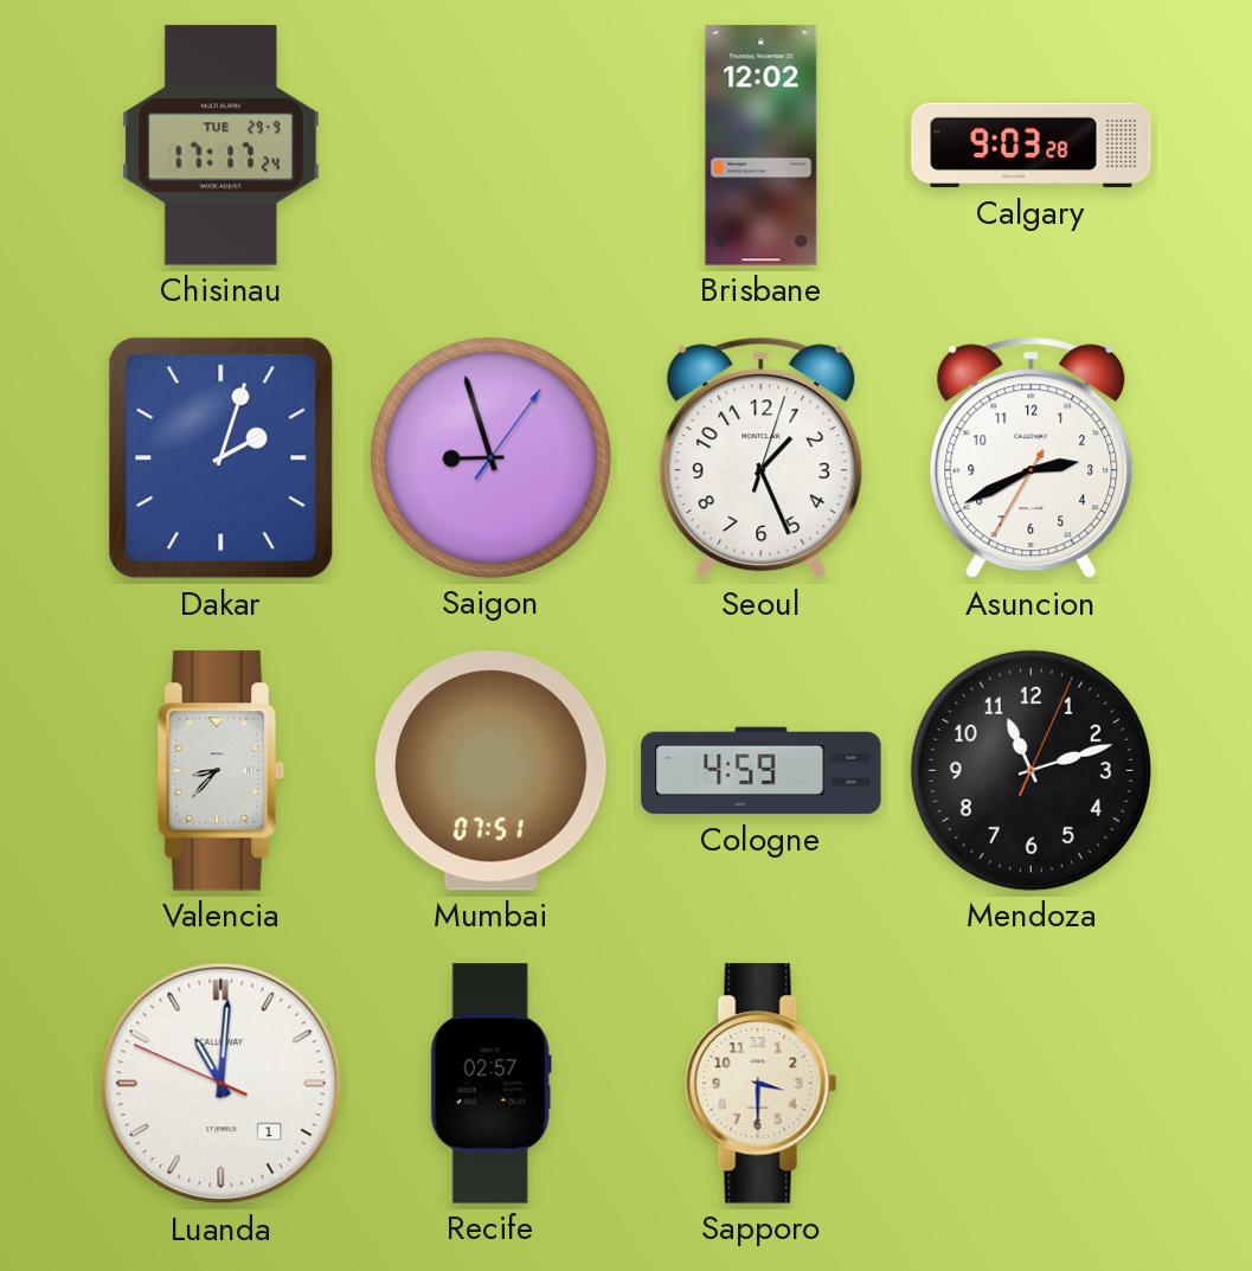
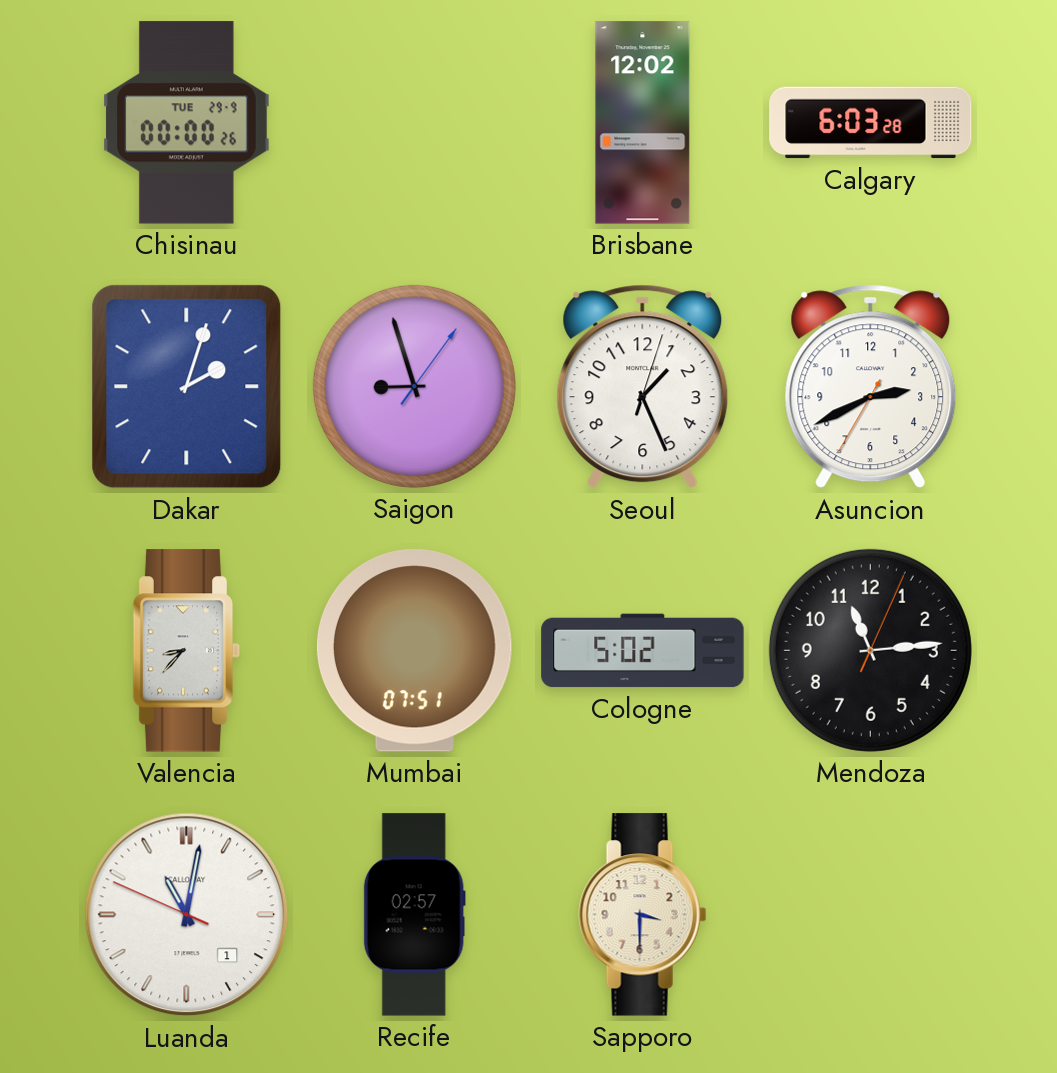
Chisinau: 17:17 -> 00:00 (187, 123)
Calgary: 9:03 -> 6:03 (871, 123)
Cologne: 4:59 -> 5:02 (643, 651)
Mendoza: 11:12 -> 11:14 (870, 650)
Luanda: 11:00 -> 11:01 (187, 915)
